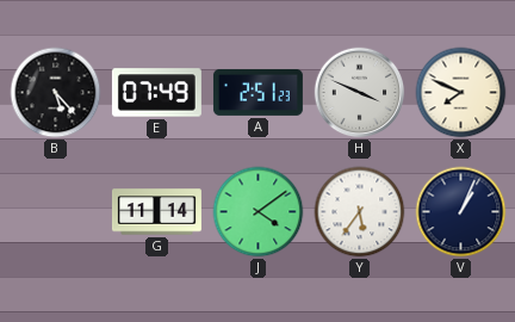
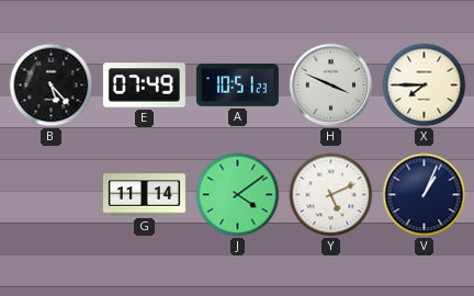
A: 2:51 -> 10:51 (237, 84)
X: 7:49 -> 7:45 (425, 86)
Y: 5:36 -> 5:11 (331, 195)
